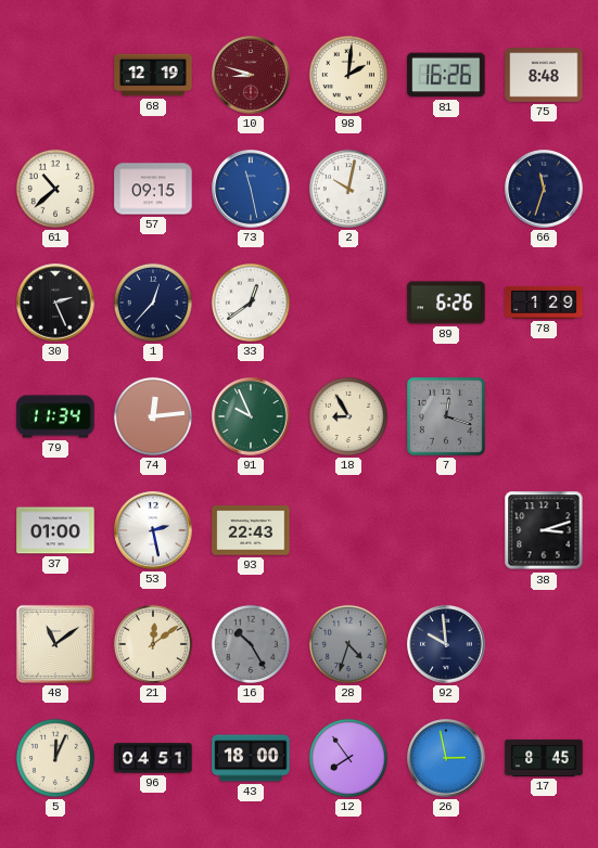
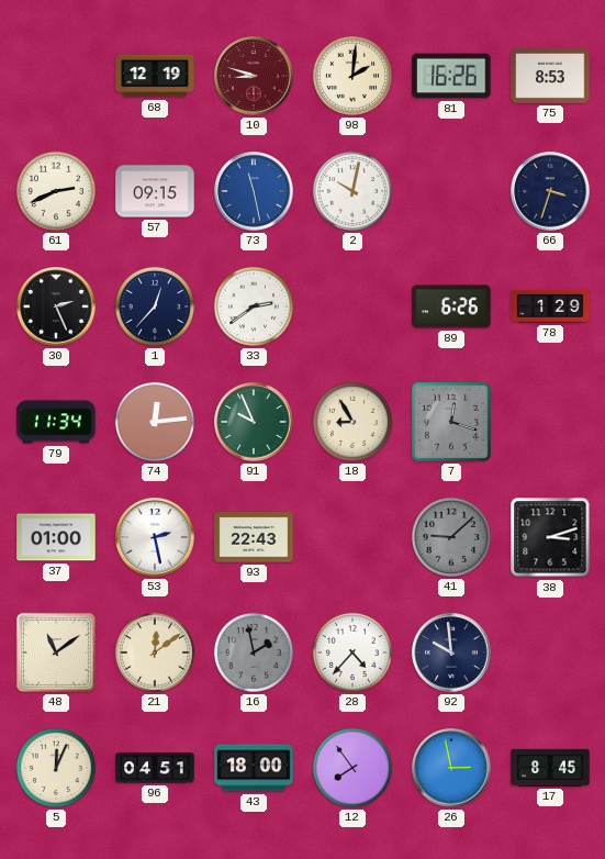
75: 8:48 -> 8:53 (550, 76)
61: 10:38 -> 2:41 (56, 191)
66: 11:33 -> 3:33 (550, 191)
33: 12:39 -> 2:39 (254, 306)
41: none -> 9:08 (451, 537)
16: 10:25 -> 1:58 (254, 652)
28: 4:33 -> 4:37 (352, 652)
28 dial: grey -> white (352, 652)
